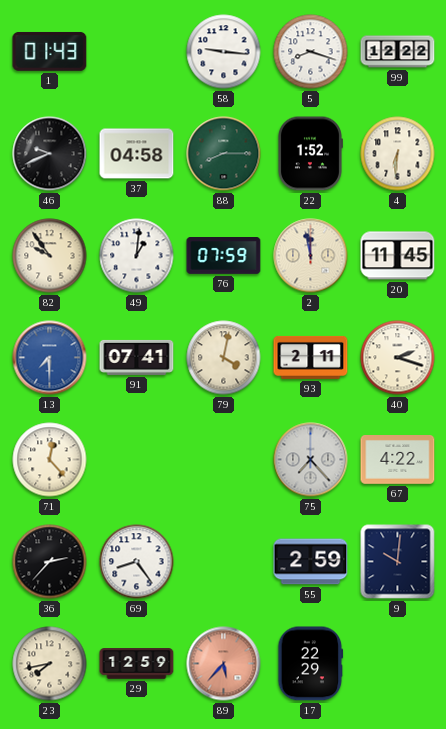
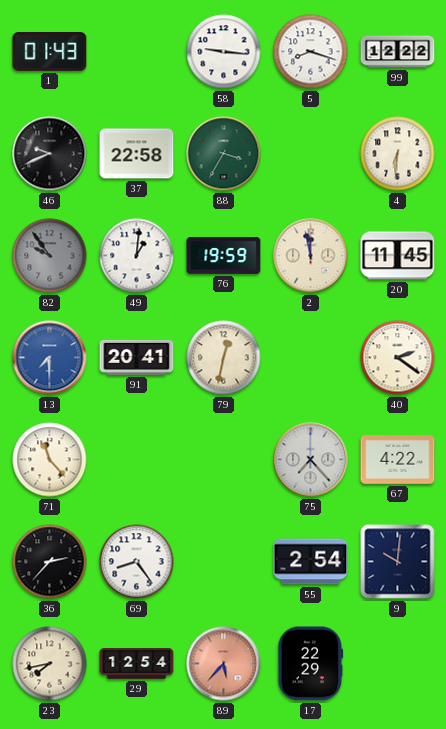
37: 04:58 -> 22:58 (137, 154)
88: 8:15 -> 3:35 (224, 154)
22: 1:52 -> none (310, 154)
82 dial: cream -> grey (50, 256)
76: 07:59 -> 19:59 (224, 256)
91: 07:41 -> 20:41 (137, 357)
79: 4:02 -> 12:32 (224, 358)
93: 2:11 -> none (311, 357)
40: 2:18 -> 2:21 (398, 358)
71: 12:23 -> 11:23 (50, 460)
55: 2:59 -> 2:54 (311, 562)
29: 12:59 -> 12:54 (137, 664)
